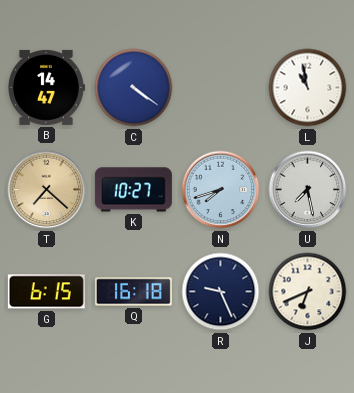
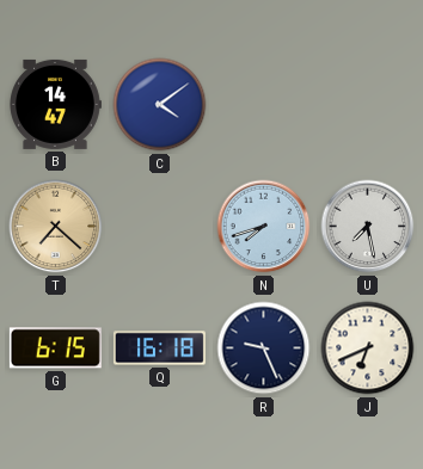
C: 4:21 -> 4:09 (160, 105)
L: 10:58 -> none (308, 88)
K: 10:27 -> none (133, 190)
